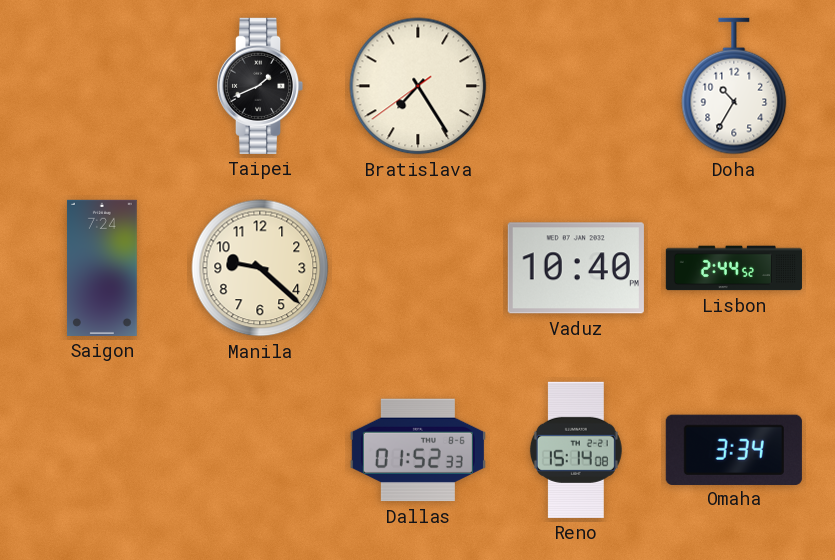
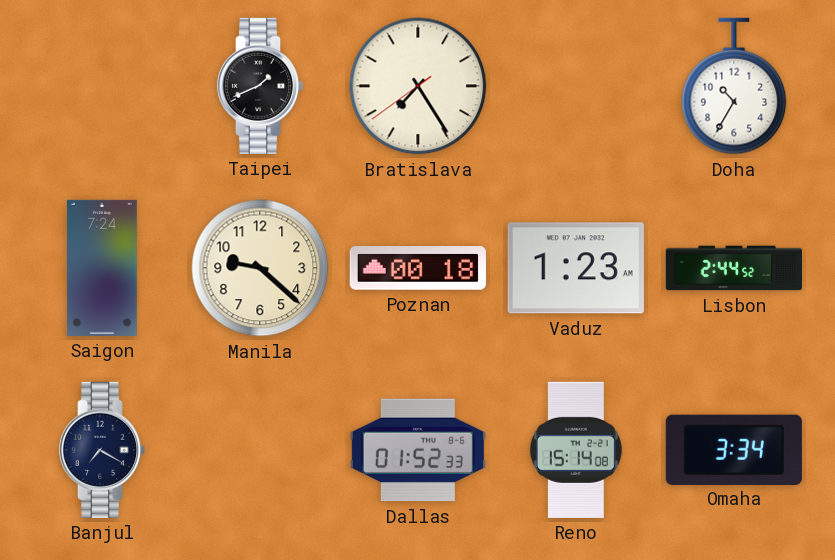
Poznan: none -> 00:18 (418, 268)
Vaduz: 10:40 -> 1:23 (576, 268)
Banjul: none -> 7:20 (102, 450)
